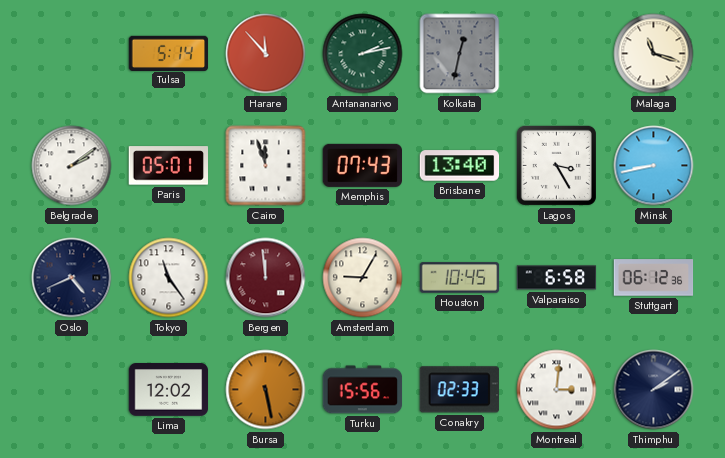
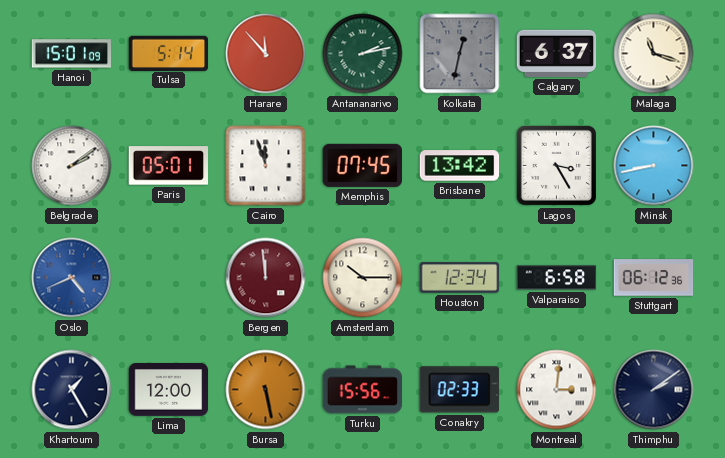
Hanoi: none -> 15:01 (72, 54)
Calgary: none -> 6:37 (557, 53)
Memphis: 07:43 -> 07:45 (362, 165)
Brisbane: 13:40 -> 13:42 (460, 166)
Oslo dial: navy -> blue (72, 278)
Tokyo: 11:24 -> none (169, 278)
Amsterdam: 9:05 -> 10:15 (363, 278)
Houston: 10:45 -> 12:34 (460, 278)
Khartoum: none -> 1:25 (72, 390)
Lima: 12:02 -> 12:00 (169, 390)
